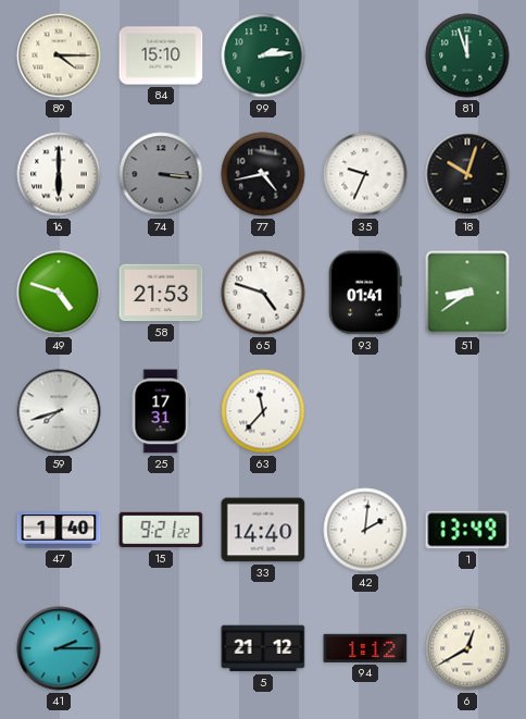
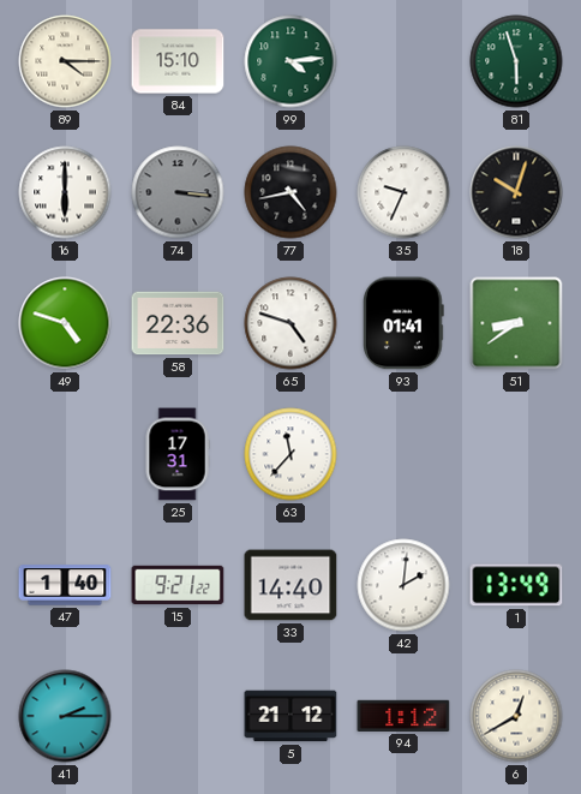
99: 2:14 -> 4:14 (290, 61)
81: 11:57 -> 5:57 (516, 61)
58: 21:53 -> 22:36 (178, 323)
59: 7:42 -> none (59, 411)
